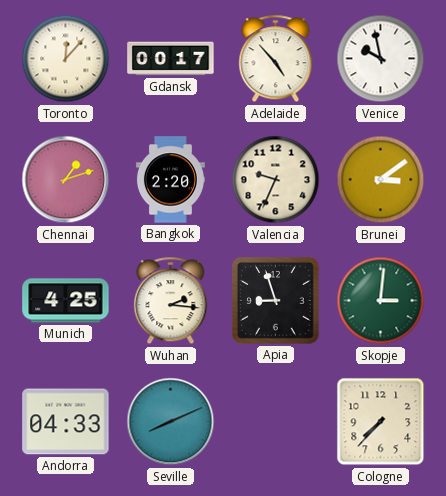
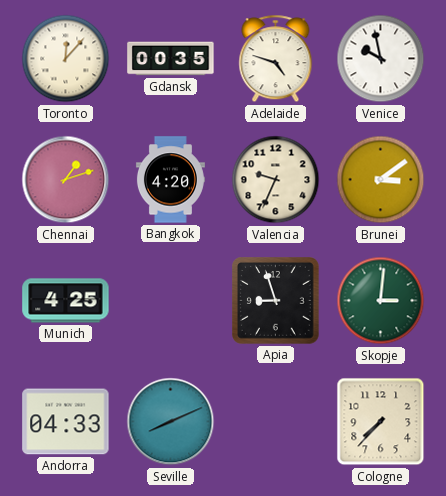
Gdansk: 00:17 -> 00:35 (171, 59)
Adelaide: 4:53 -> 4:48 (276, 59)
Bangkok: 2:20 -> 4:20 (170, 180)
Wuhan: 2:16 -> none (171, 301)
